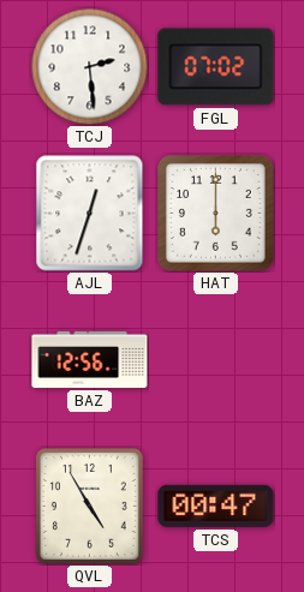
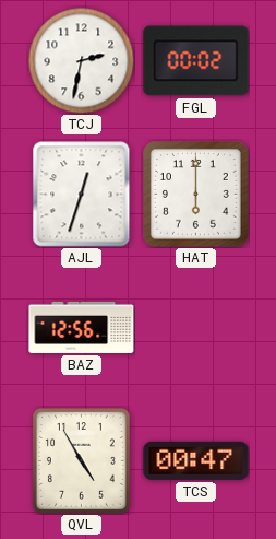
TCJ: 2:29 -> 2:32 (81, 60)
FGL: 07:02 -> 00:02 (196, 61)
